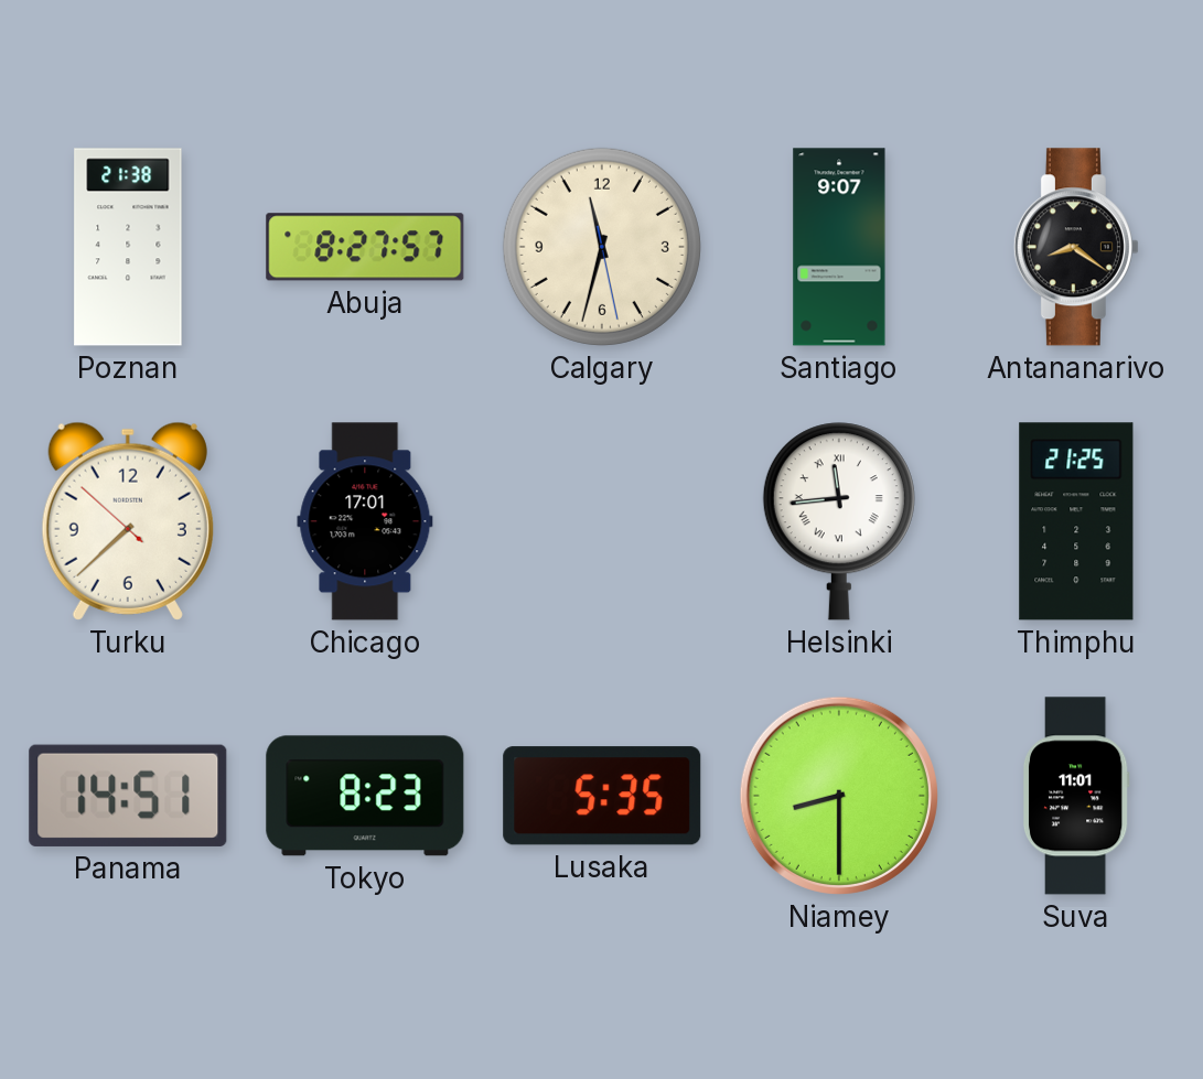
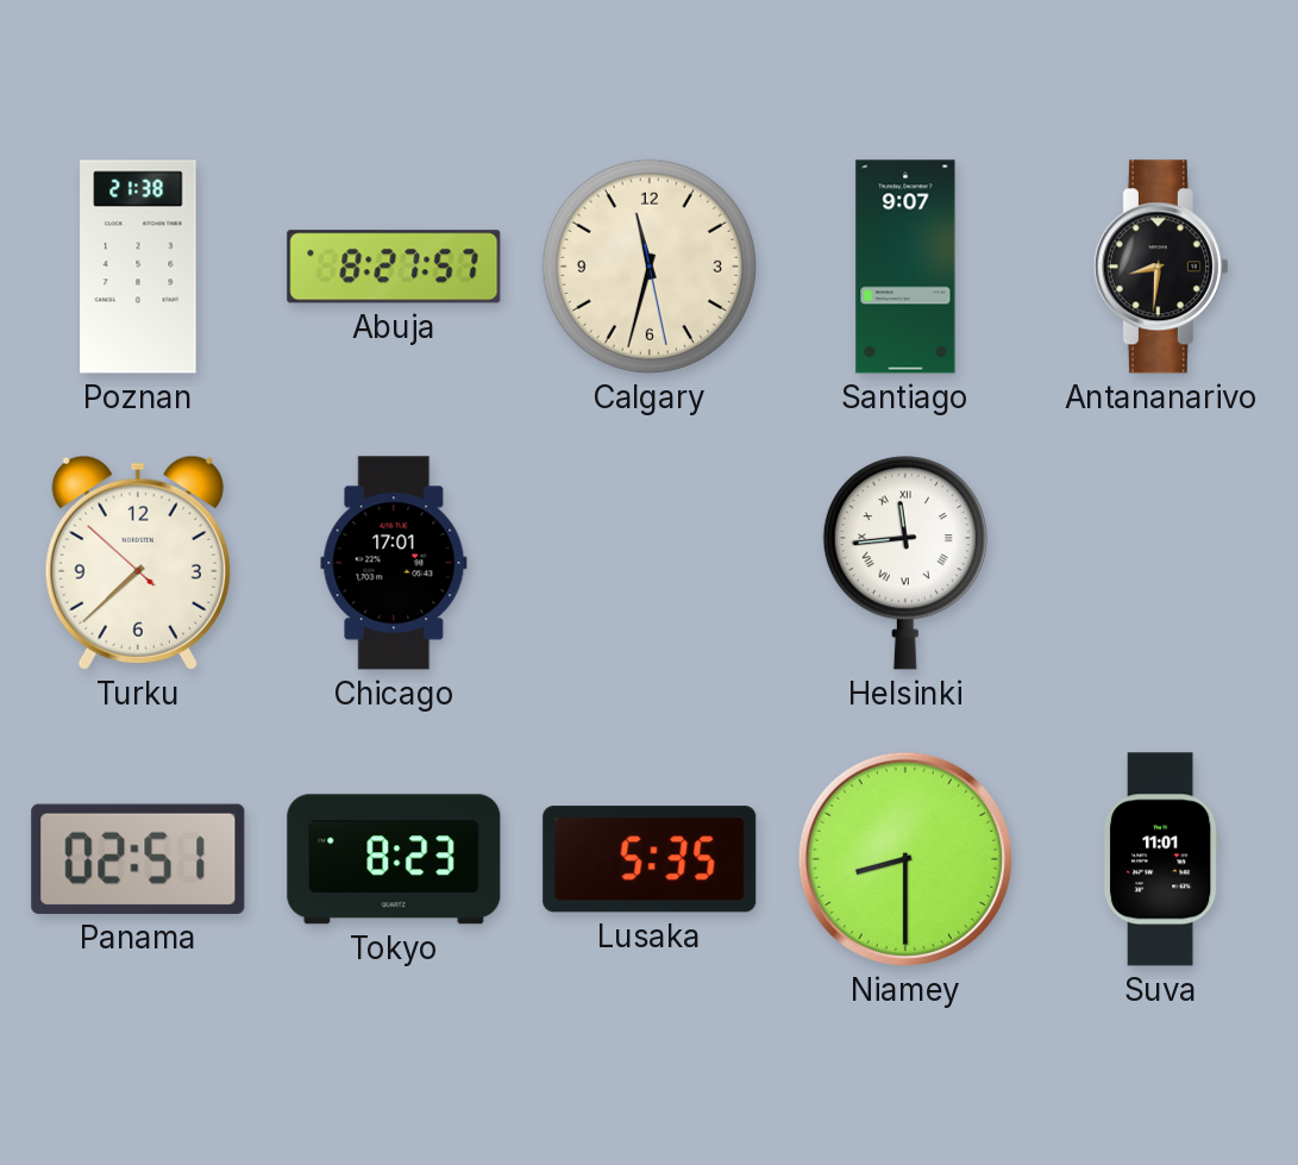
Antananarivo: 8:21 -> 8:31 (1161, 267)
Thimphu: 21:25 -> none (1076, 521)
Panama: 14:51 -> 02:51 (138, 859)
